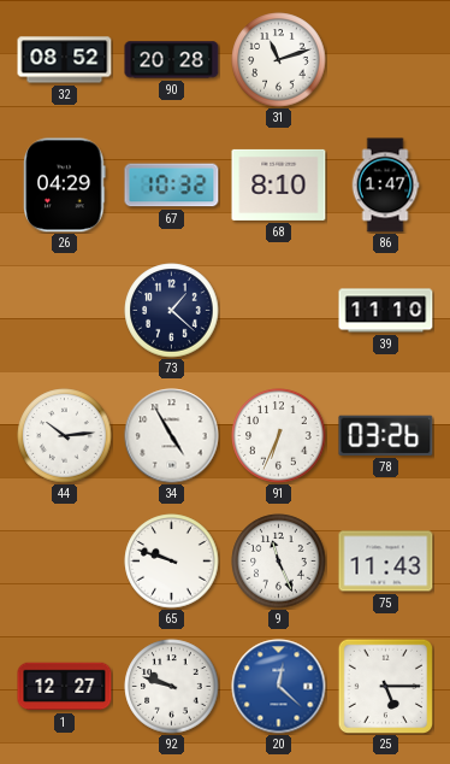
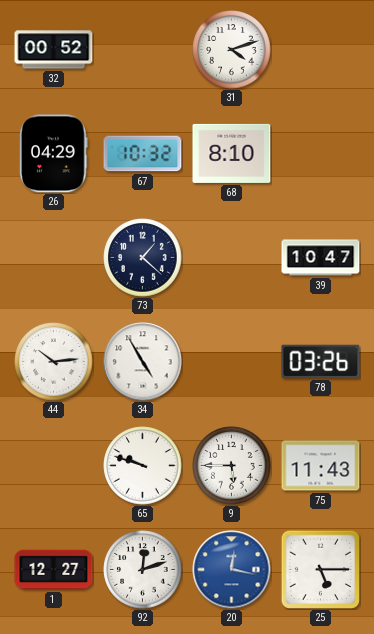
32: 08:52 -> 00:52 (54, 50)
90: 20:28 -> none (172, 60)
31: 11:12 -> 4:12 (232, 50)
86: 1:47 -> none (385, 186)
39: 11:10 -> 10:47 (321, 258)
91: 6:34 -> none (279, 436)
9: 11:26 -> 5:45 (232, 466)
92: 9:48 -> 12:12 (143, 570)
20: 12:22 -> 12:17 (232, 570)
